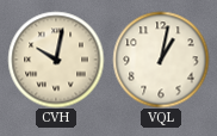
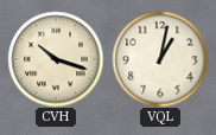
CVH: 10:02 -> 10:18 (56, 59)
